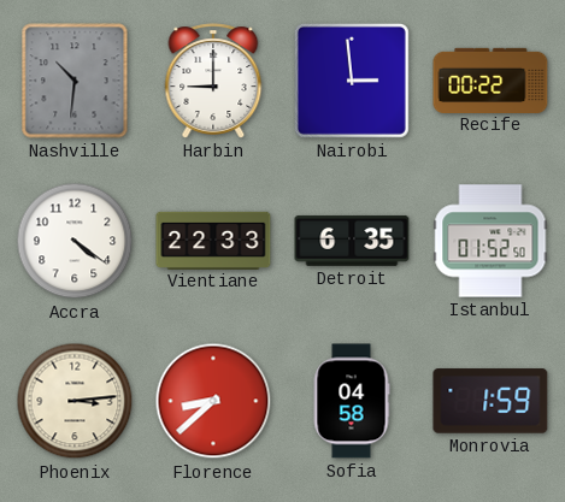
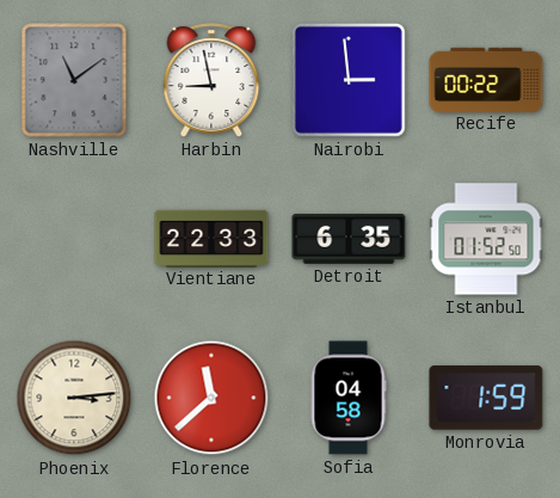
Nashville: 10:31 -> 11:09 (74, 80)
Harbin: 9:00 -> 8:58 (211, 80)
Accra: 4:21 -> none (75, 241)
Florence: 8:38 -> 11:38 (211, 398)
